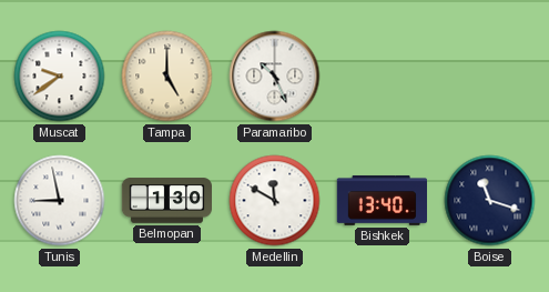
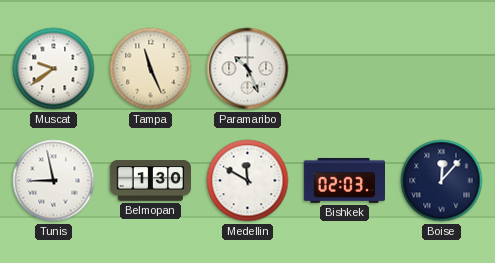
Tampa: 5:00 -> 11:26 (151, 69)
Bishkek: 13:40 -> 02:03 (344, 180)
Boise: 11:18 -> 12:07 (442, 181)
